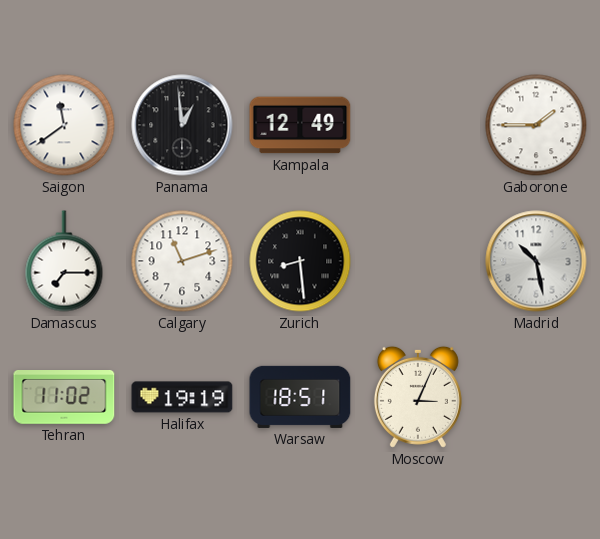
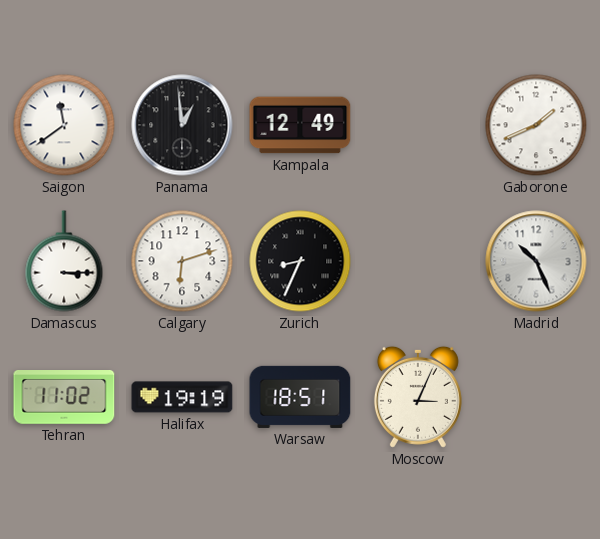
Gaborone: 1:45 -> 1:41 (536, 125)
Damascus: 7:15 -> 3:15 (64, 261)
Calgary: 11:12 -> 6:12 (182, 261)
Zurich: 8:29 -> 8:34 (300, 261)
Madrid: 10:28 -> 10:26 (536, 261)
